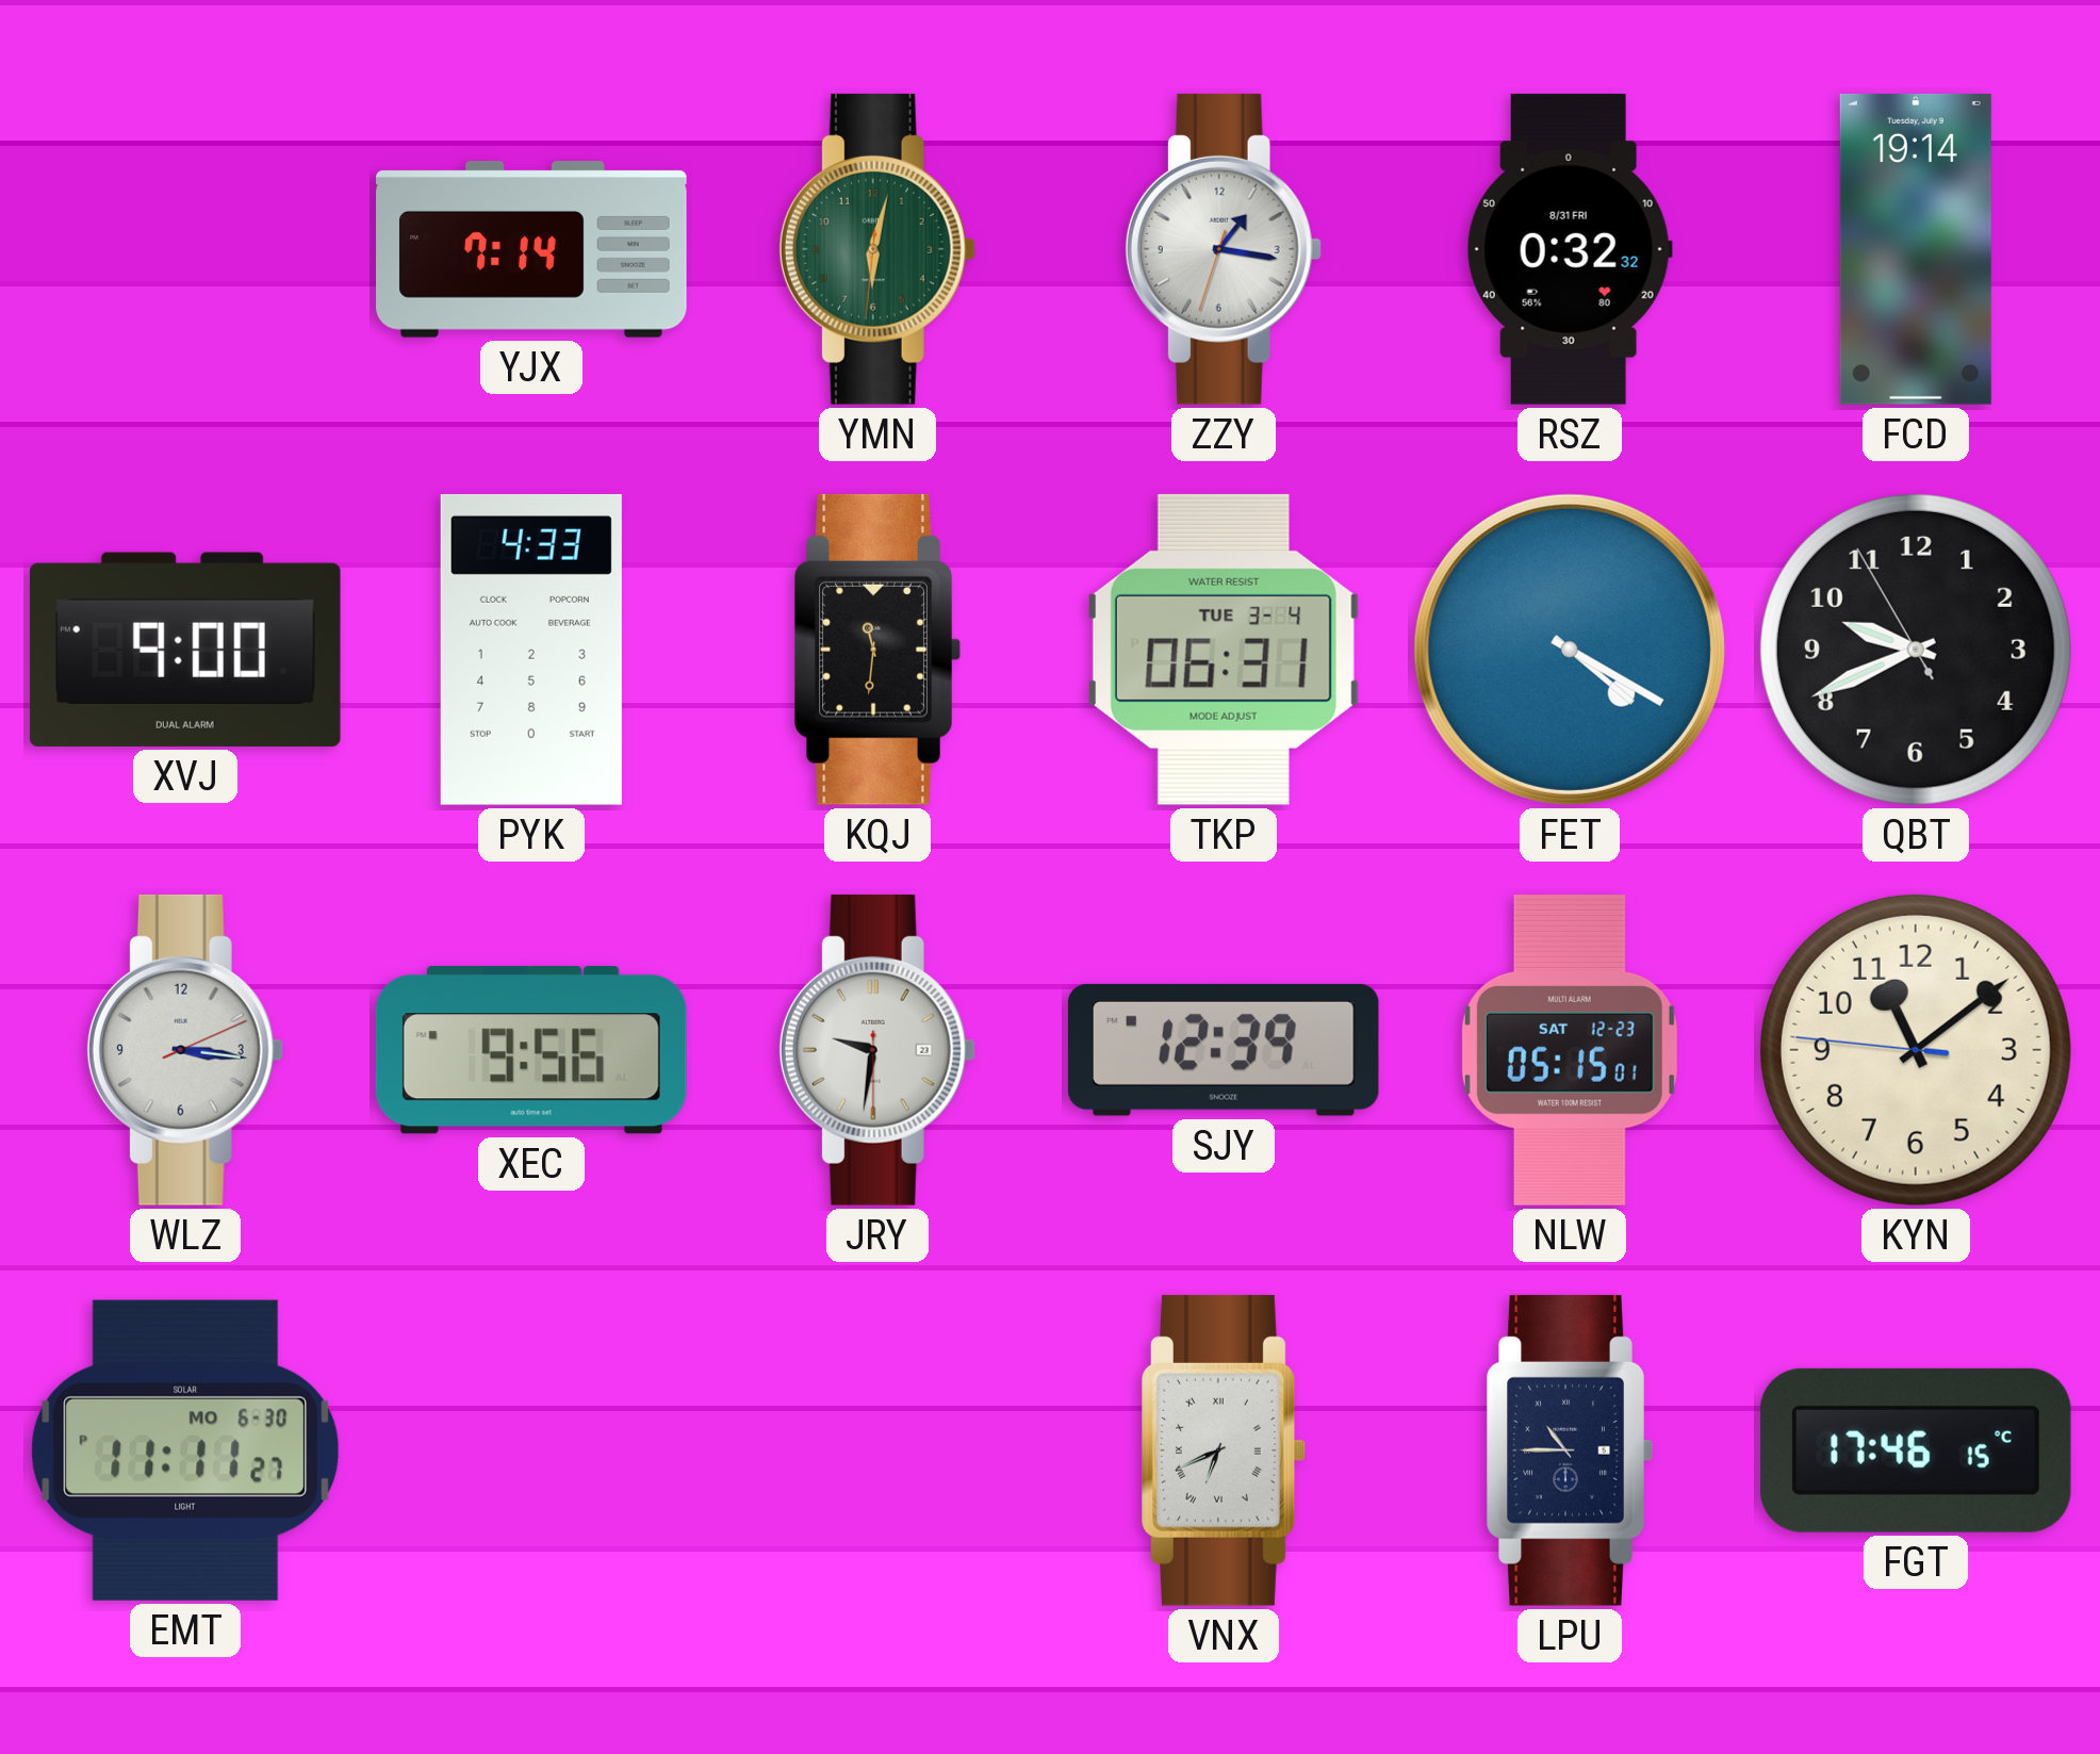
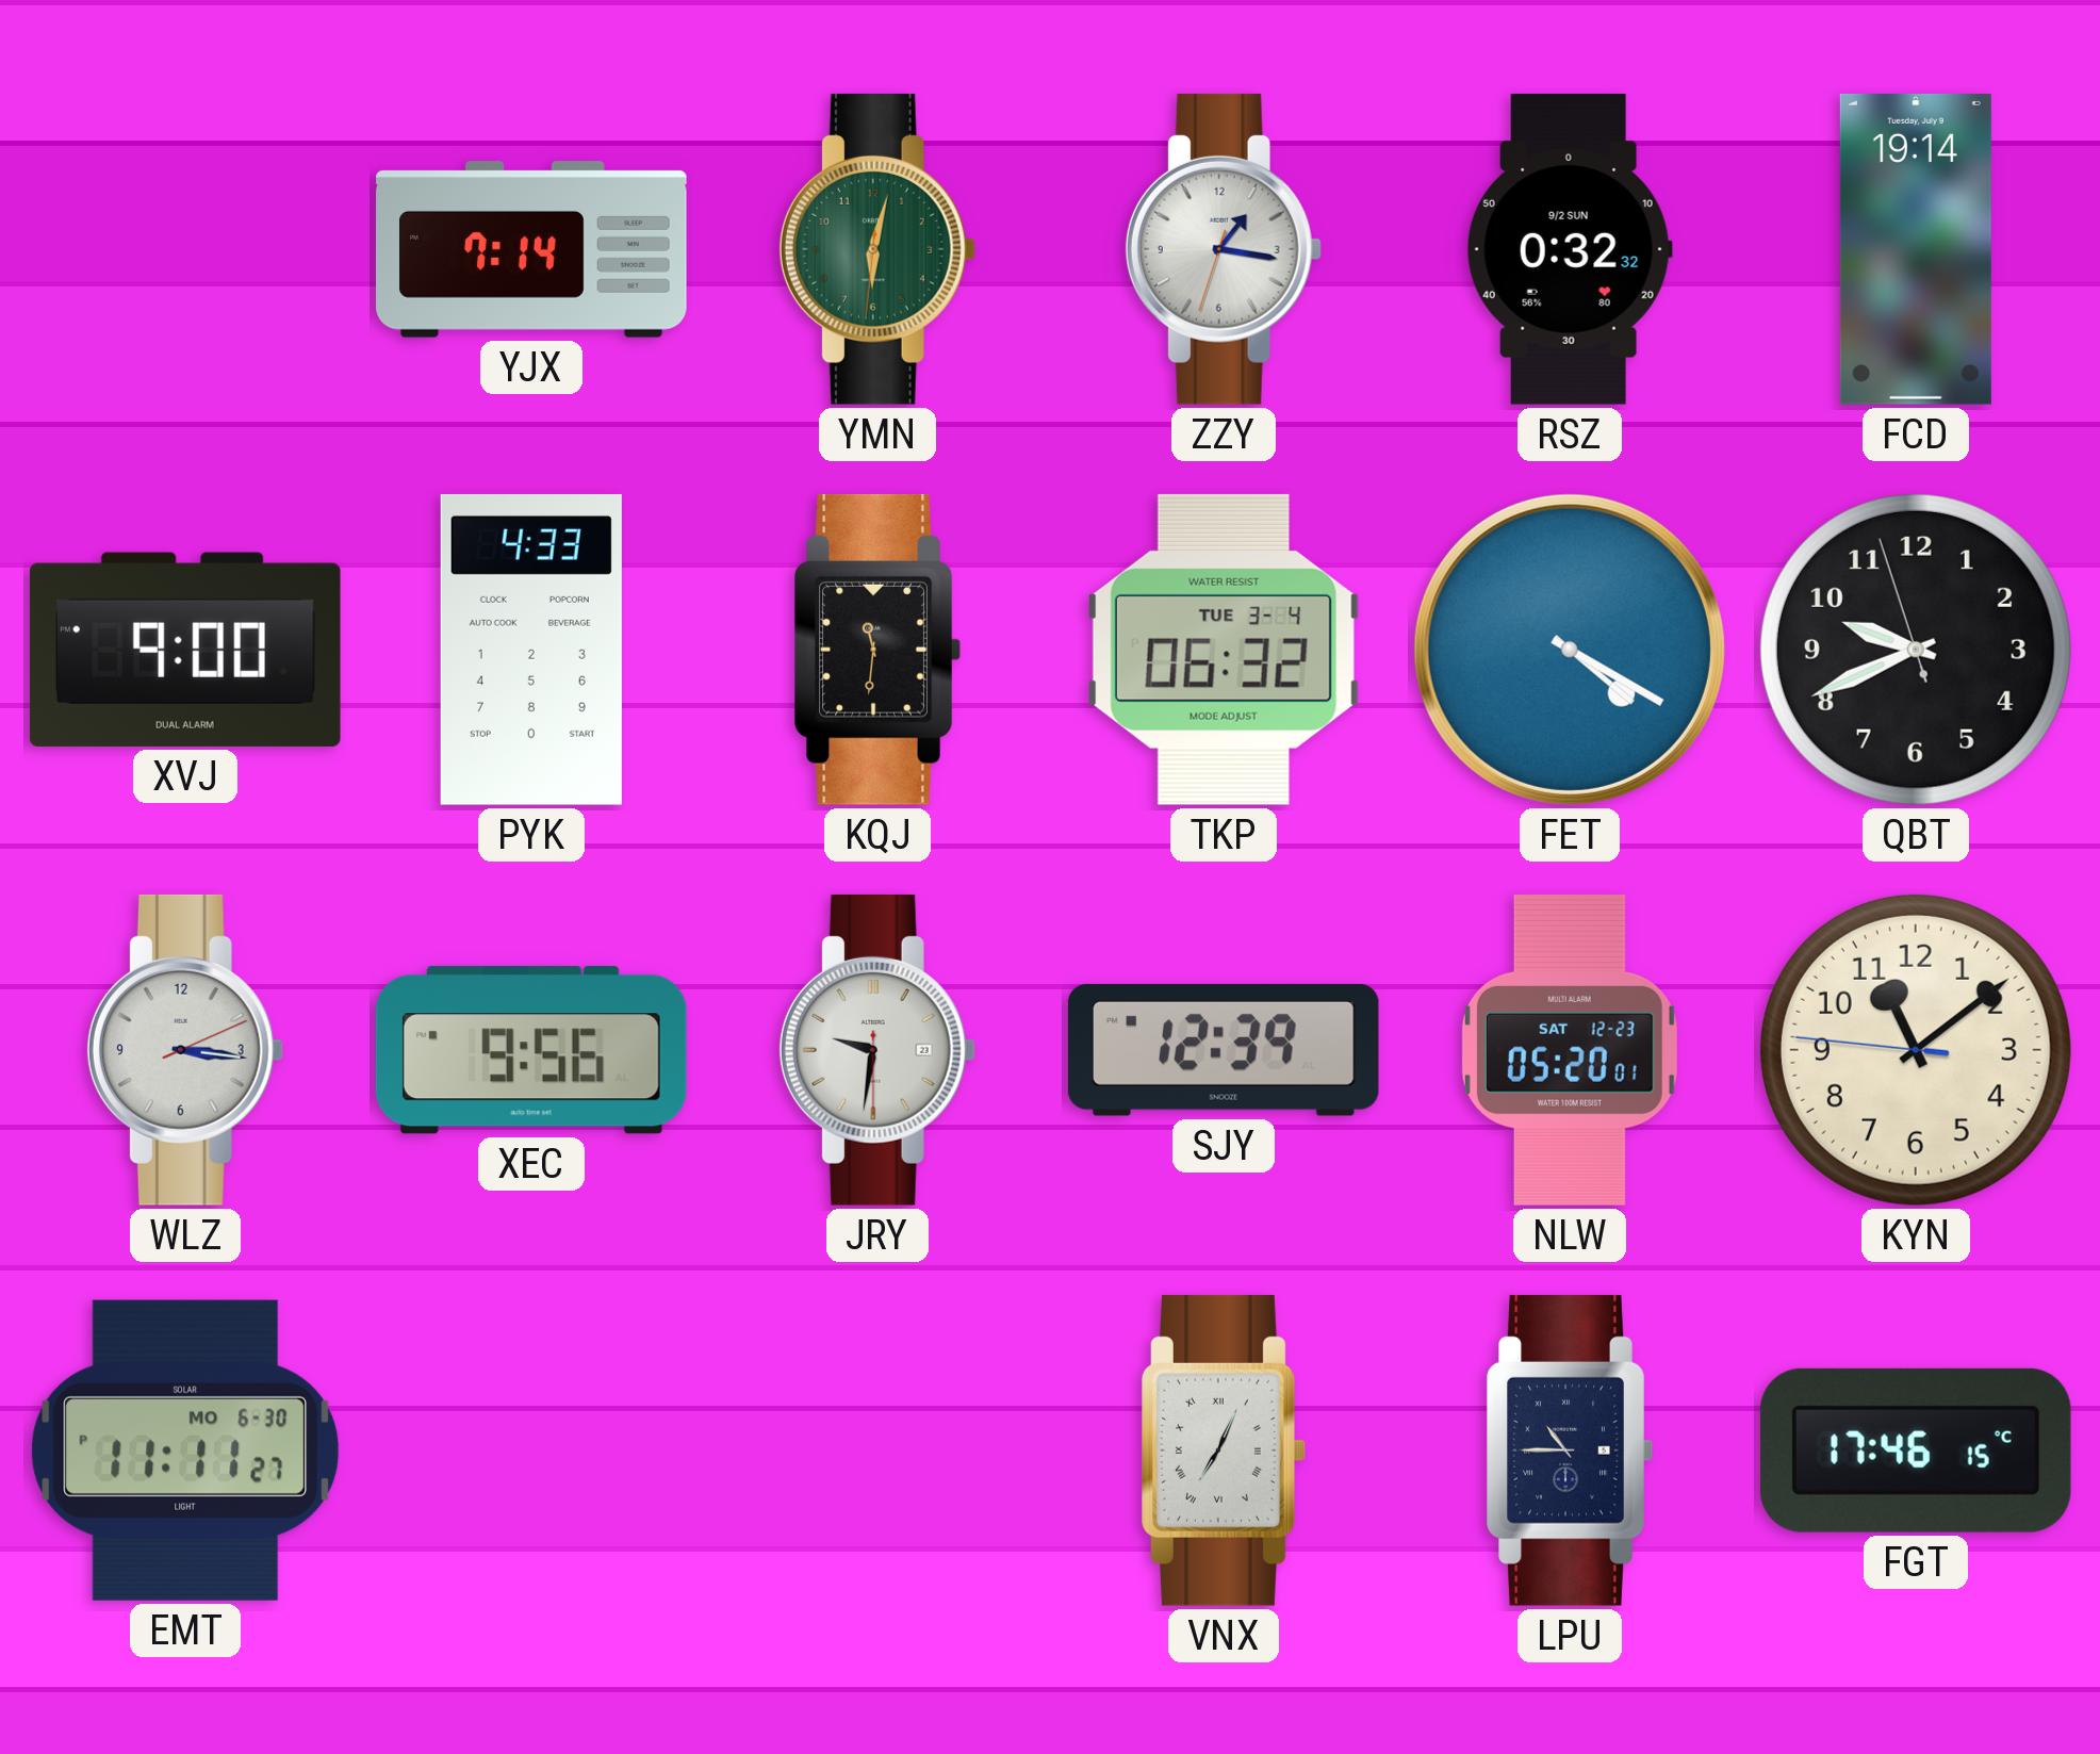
RSZ date: 8/31 FRI -> 9/2 SUN (1570, 249)
TKP: 06:31 -> 06:32 (1224, 650)
QBT: 9:40:55 -> 9:40:57 (1916, 650)
NLW: 05:15 -> 05:20 (1570, 1050)
VNX: 6:41 -> 7:04 (1224, 1450)
